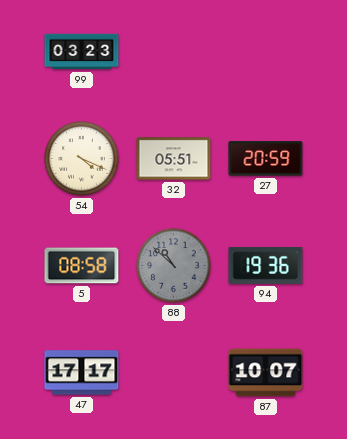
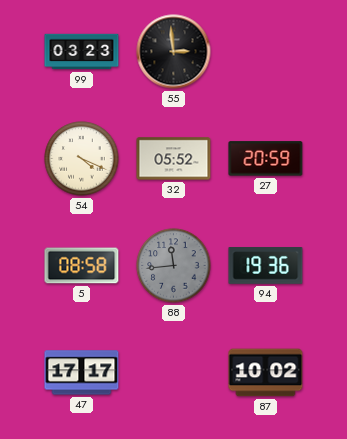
55: none -> 2:59 (174, 52)
32: 05:51 -> 05:52 (174, 159)
88: 10:52 -> 11:44 (174, 266)
87: 10:07 -> 10:02 (266, 373)
